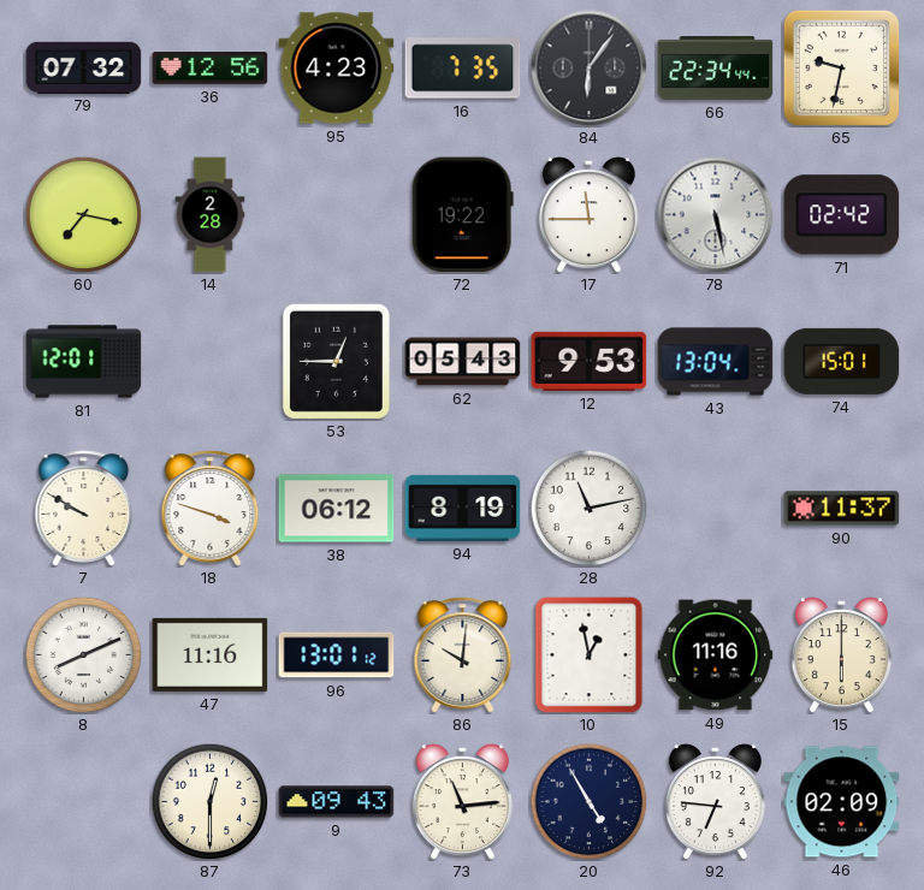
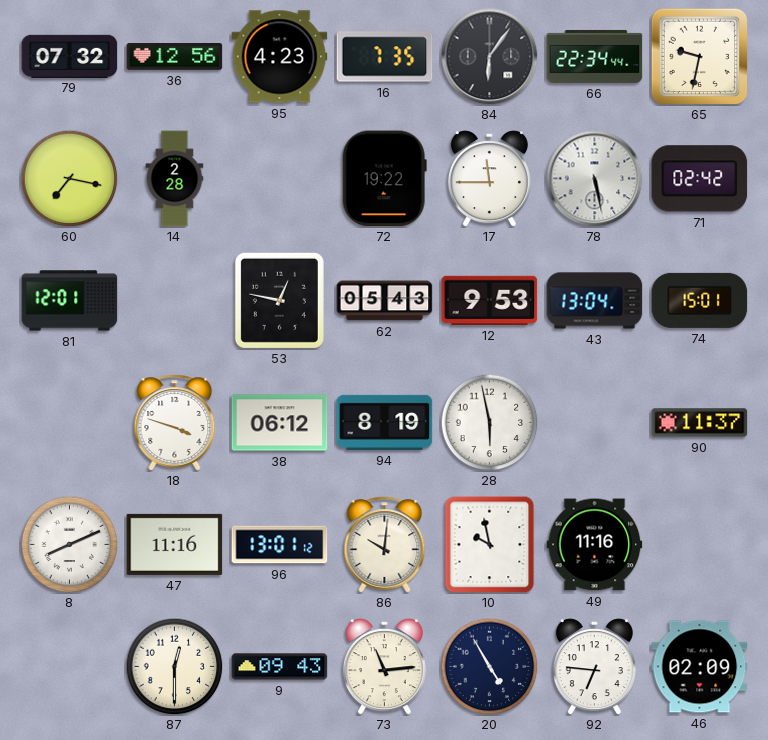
53: 12:45 -> 12:47 (279, 300)
7: 9:50 -> none (84, 509)
28: 11:13 -> 5:58 (489, 422)
10: 12:58 -> 9:58 (490, 545)
15: 6:00 -> none (841, 655)
